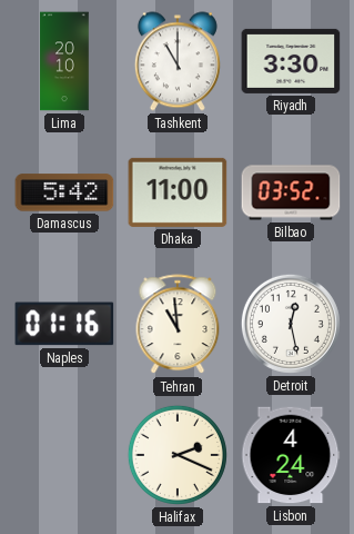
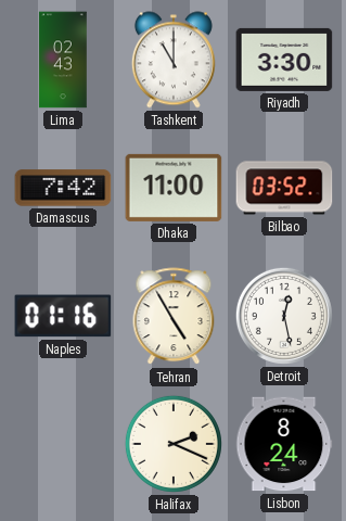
Lima: 20:10 -> 02:43 (63, 60)
Damascus: 5:42 -> 7:42 (63, 188)
Tehran: 10:59 -> 4:55 (174, 317)
Lisbon: 4:24 -> 8:24 (284, 444)
